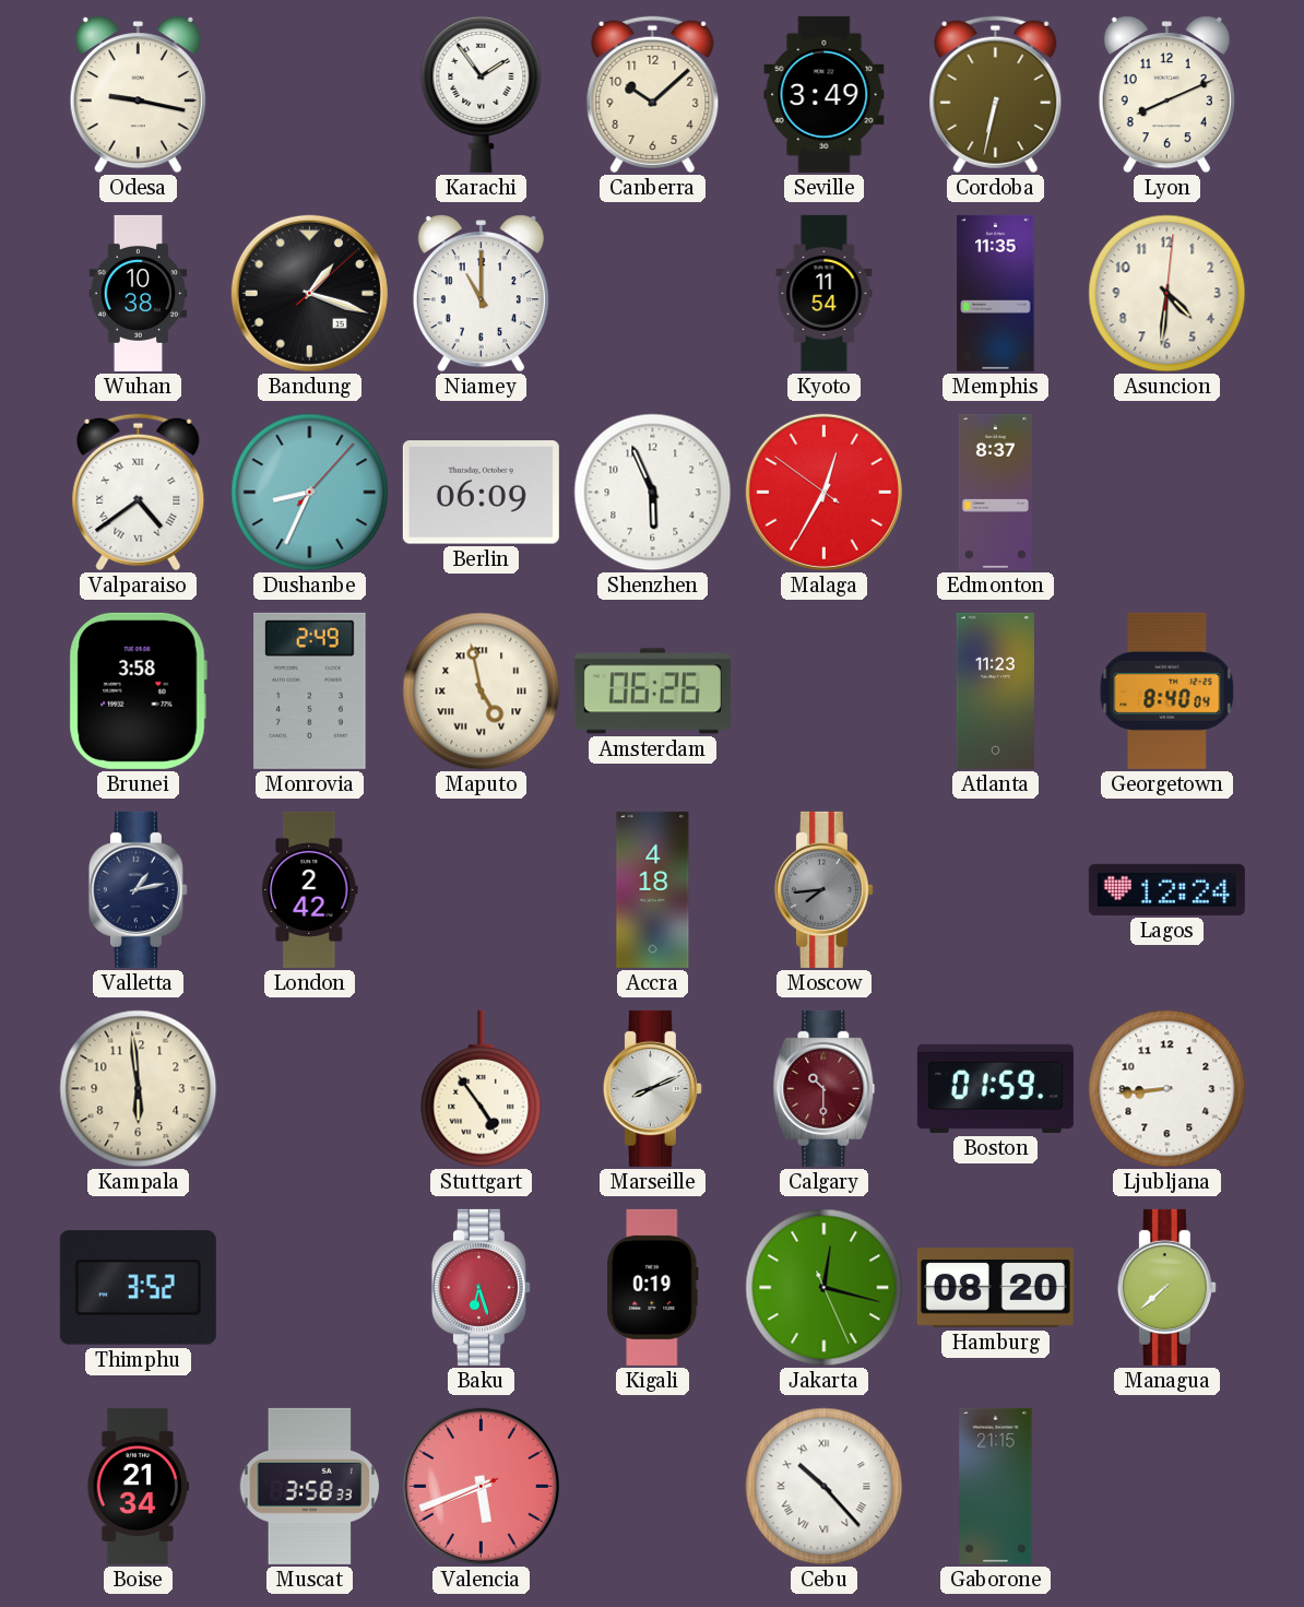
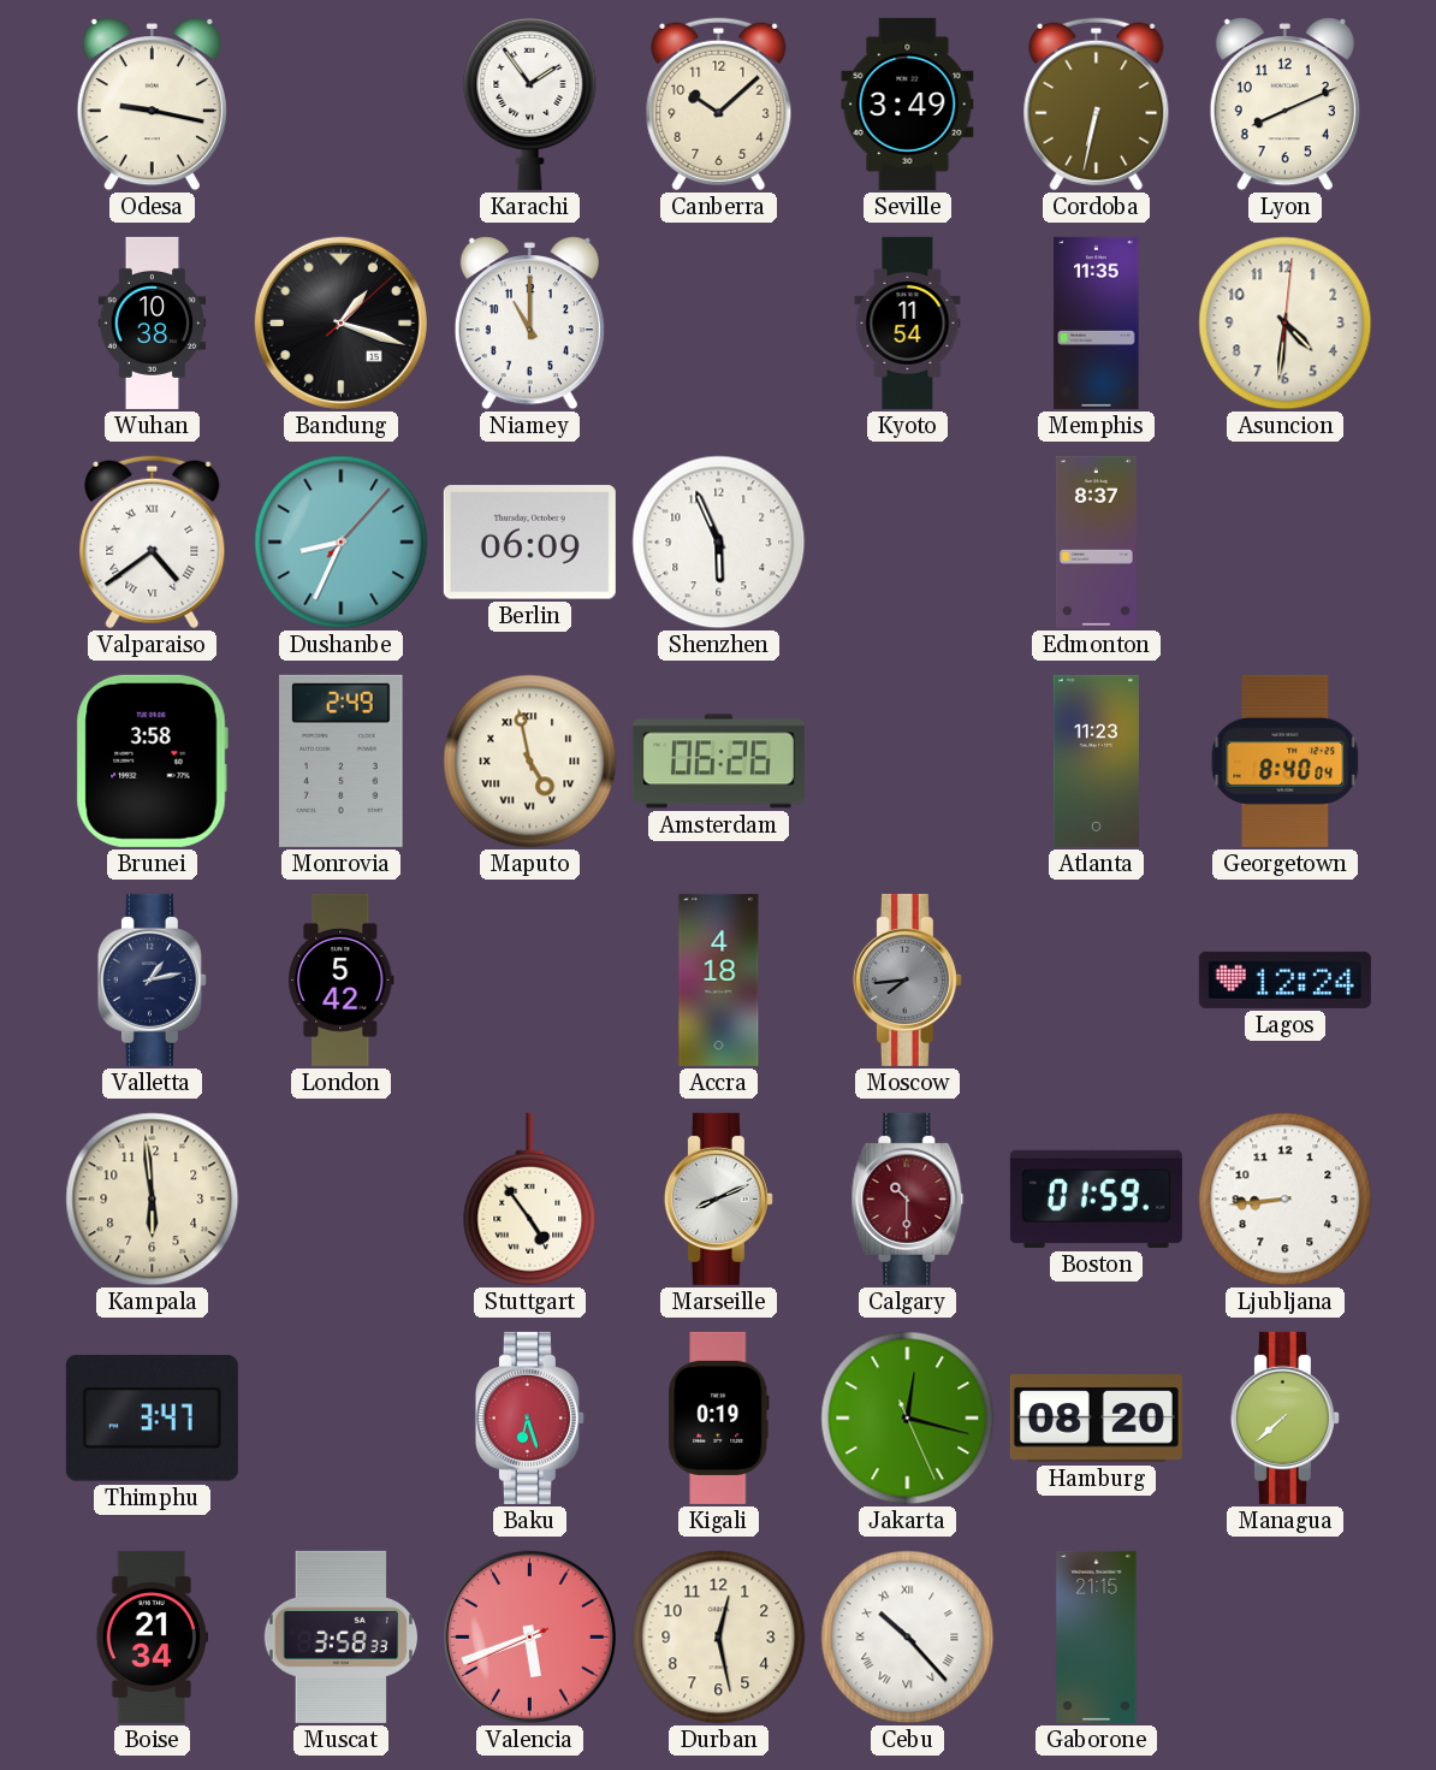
Malaga: 12:34 -> none (823, 492)
London: 2:42 -> 5:42 (342, 979)
Thimphu: 3:52 -> 3:47 (152, 1419)
Durban: none -> 12:28 (719, 1638)
